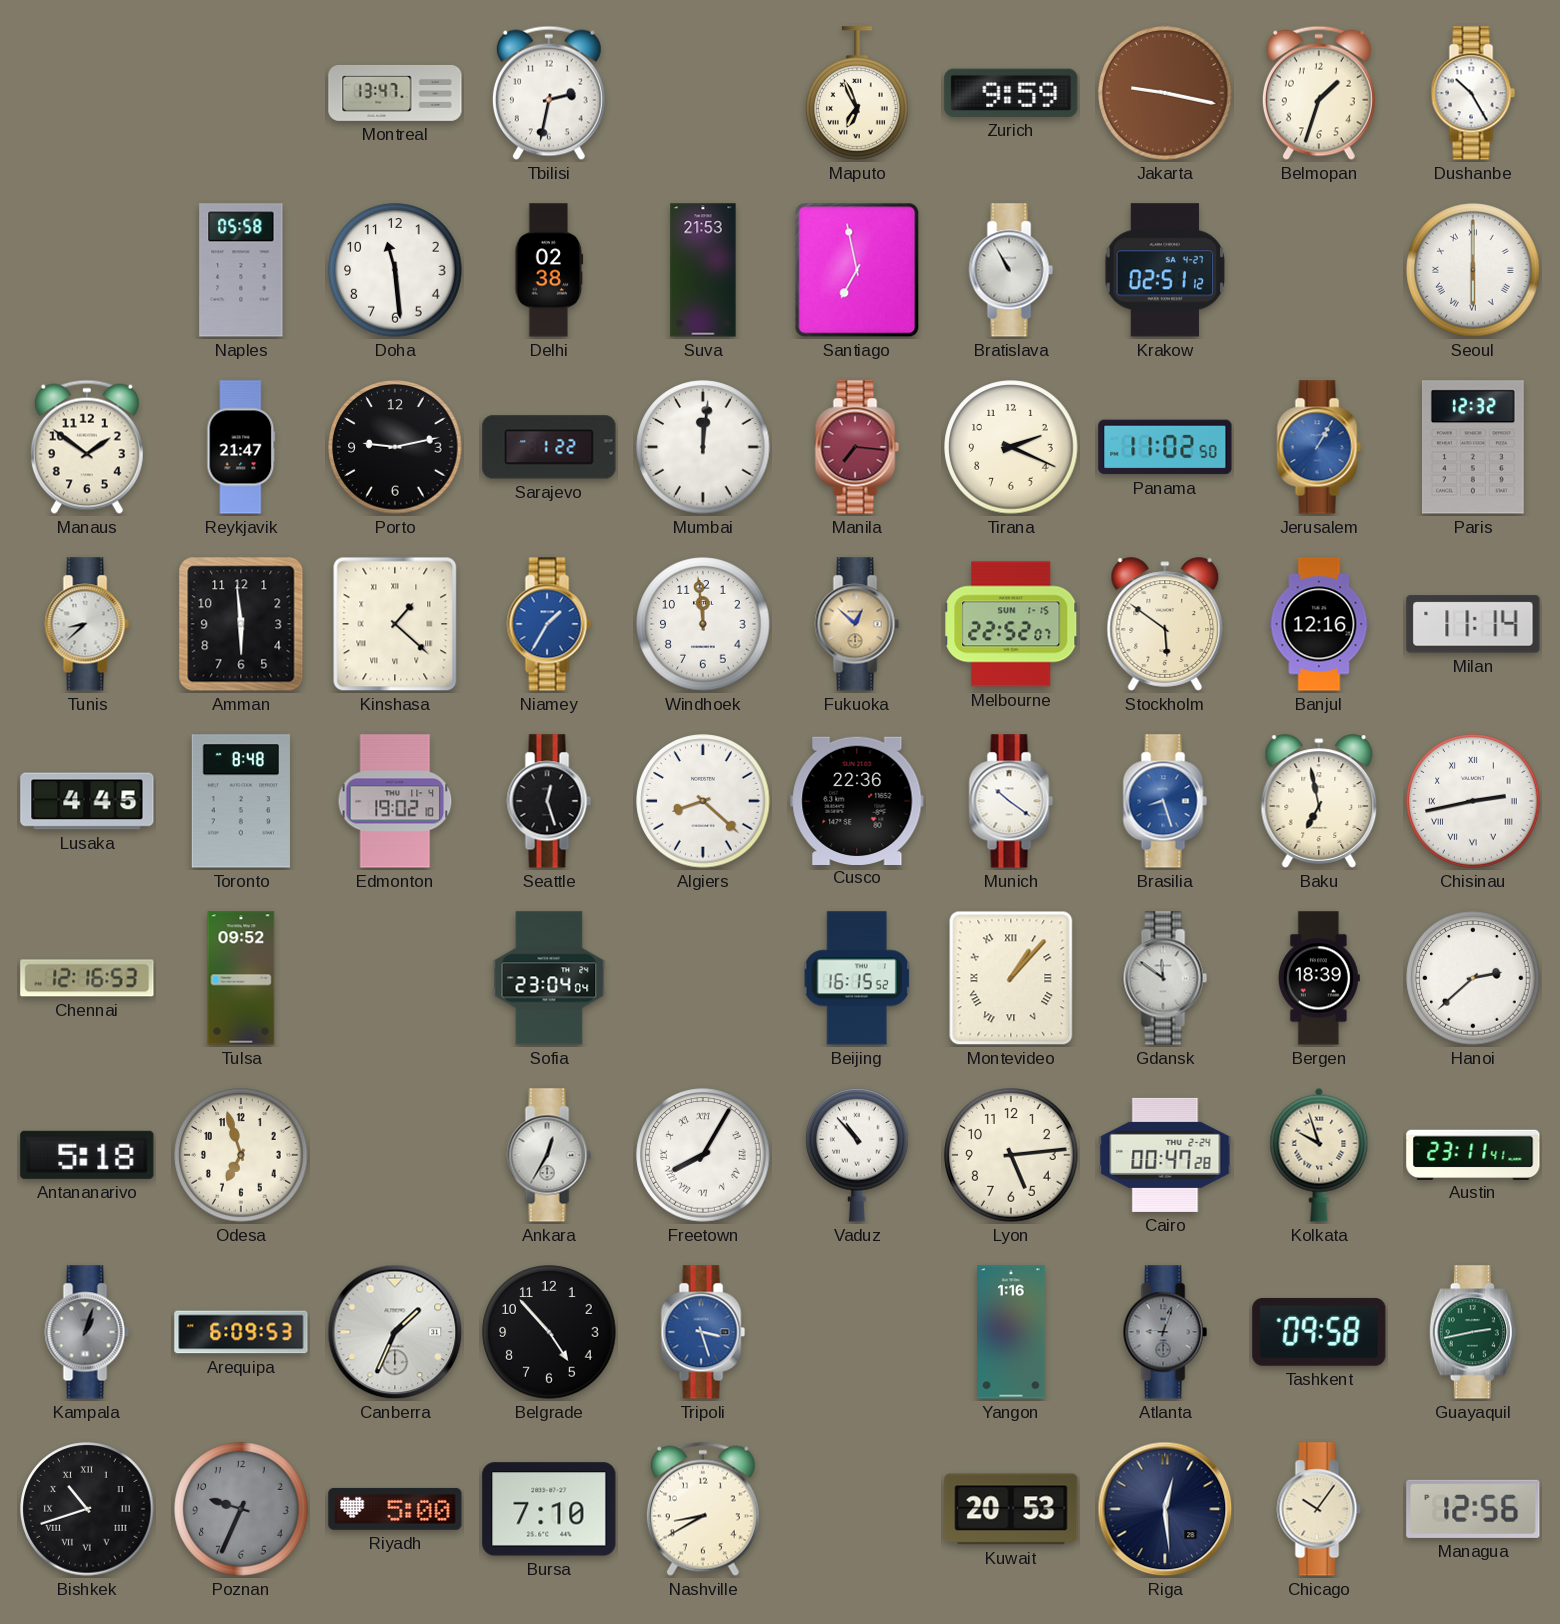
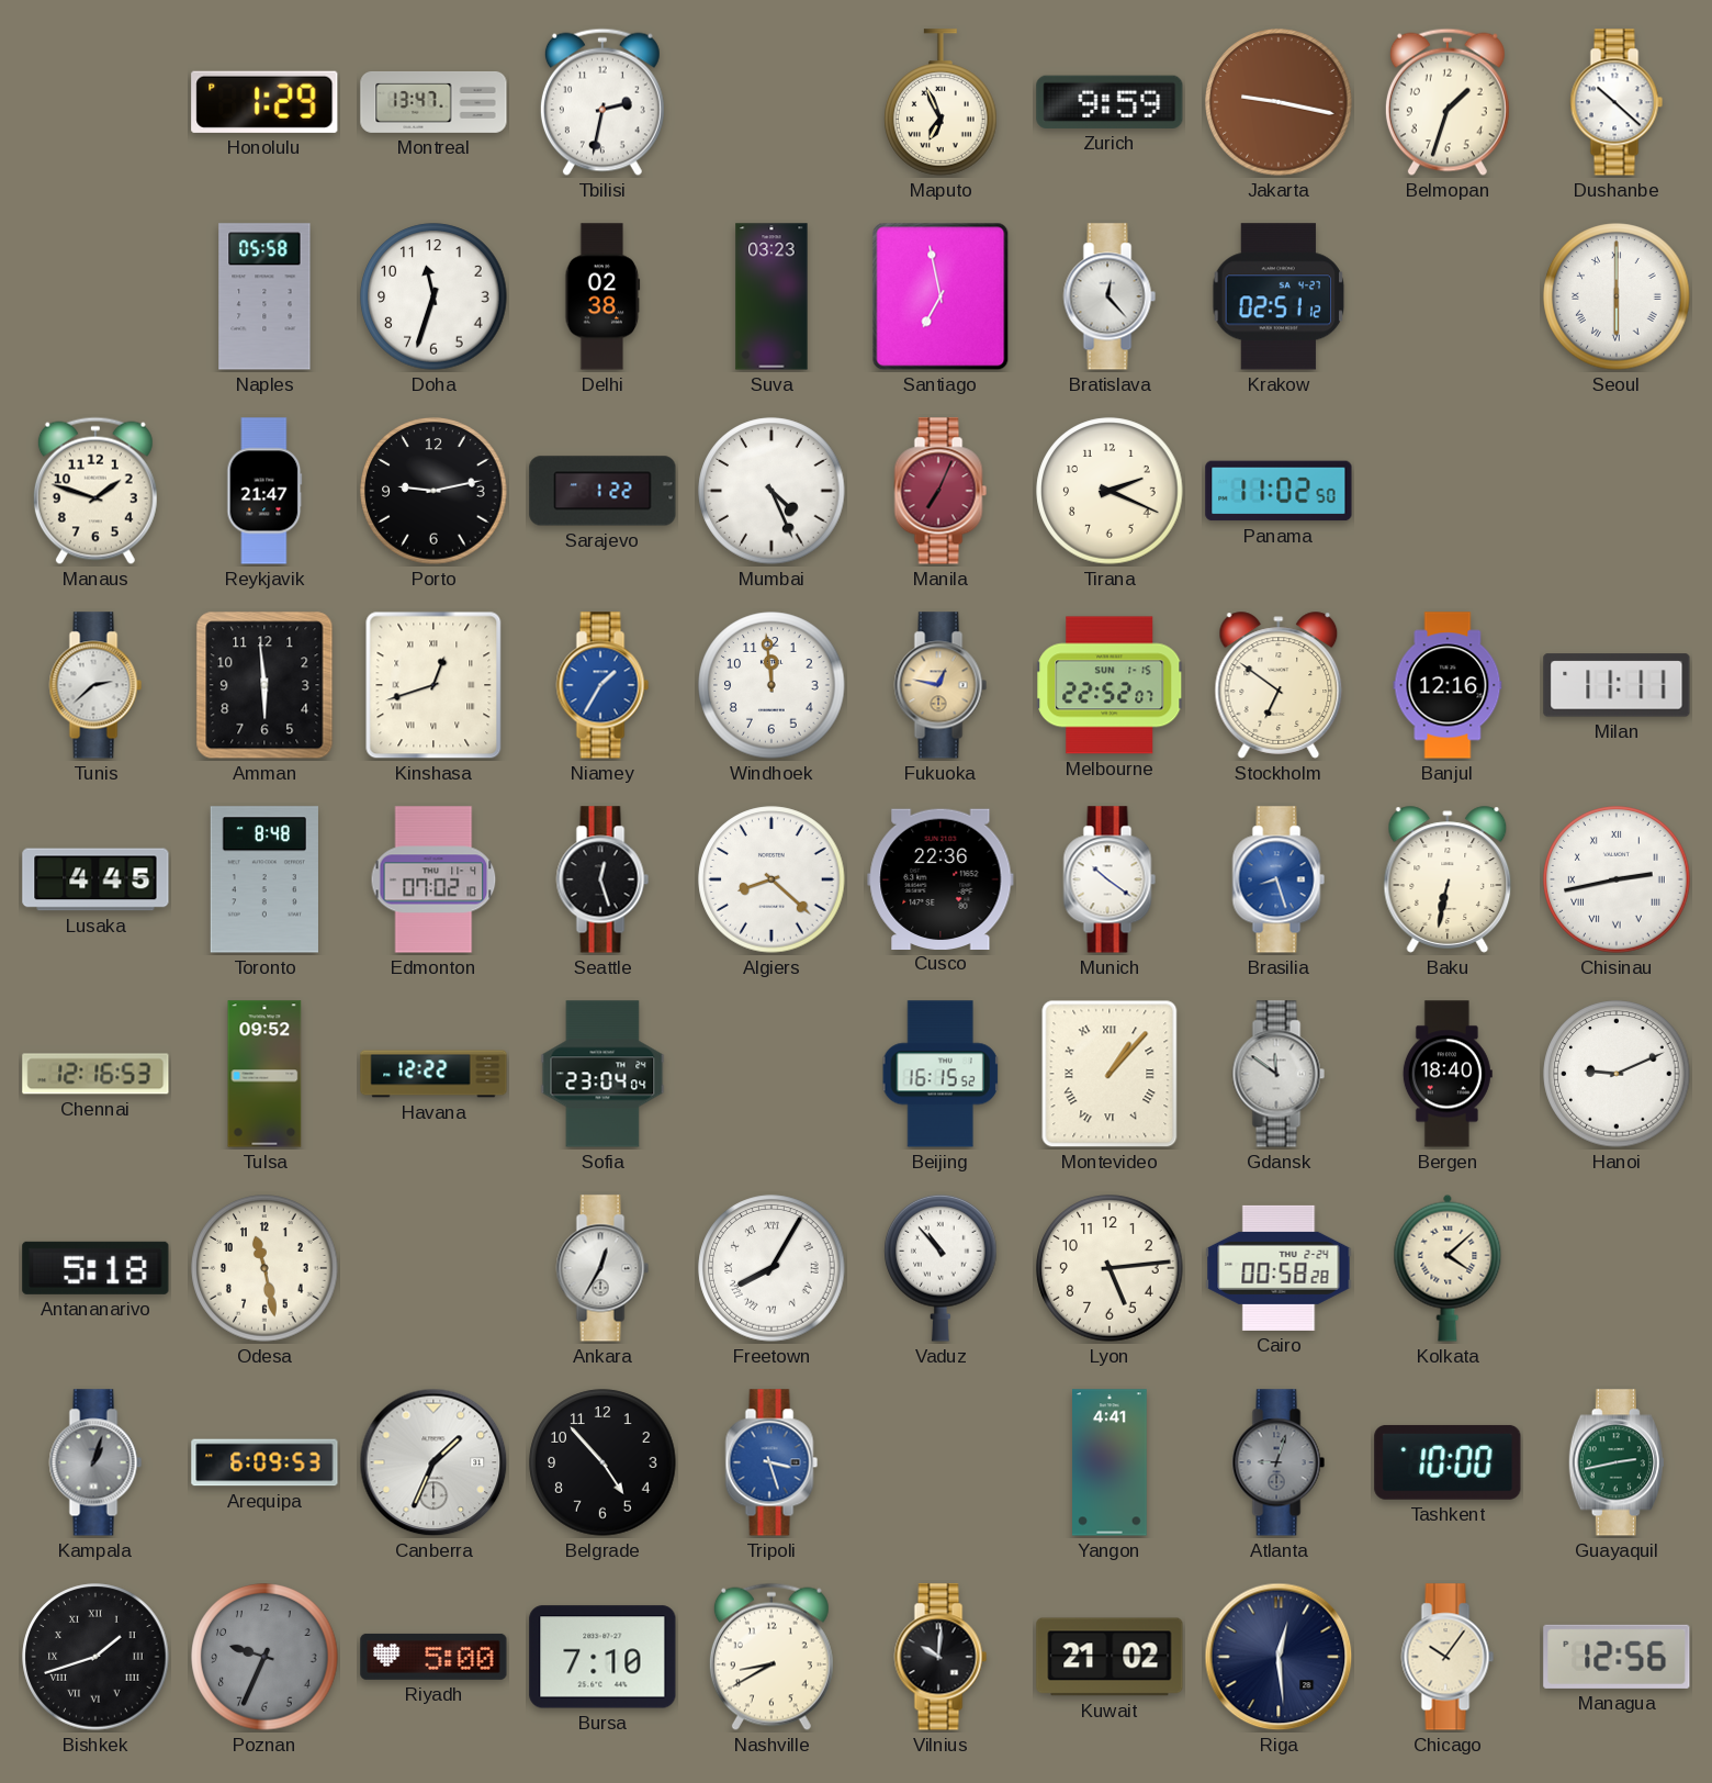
Honolulu: none -> 1:29 (264, 102)
Dushanbe: 10:25 -> 10:22 (1617, 102)
Doha: 11:29 -> 11:33 (433, 296)
Suva: 21:53 -> 03:23 (771, 296)
Bratislava: 10:55 -> 12:23 (1110, 296)
Manaus: 1:51 -> 1:48 (95, 491)
Mumbai: 12:01 -> 4:26 (771, 491)
Manila: 7:16 -> 7:04 (941, 491)
Jerusalem: 1:05 -> none (1319, 447)
Paris: 12:32 -> none (1473, 447)
Tunis: 8:38 -> 2:38 (95, 685)
Kinshasa: 1:22 -> 12:42 (433, 685)
Fukuoka: 12:52 -> 12:47 (941, 685)
Stockholm: 5:51 -> 6:51 (1279, 685)
Milan: 11:14 -> 11:11 (1617, 685)
Edmonton: 19:02 -> 07:02 (433, 879)
Baku: 6:58 -> 6:32 (1448, 879)
Havana: none -> 12:22 (433, 1074)
Bergen: 18:39 -> 18:40 (1448, 1074)
Hanoi: 2:38 -> 9:11 (1617, 1074)
Odesa: 6:57 -> 11:28 (264, 1268)
Cairo: 00:47 -> 00:58 (1279, 1268)
Kolkata: 9:57 -> 4:08 (1448, 1268)
Austin: 23:11 -> none (1473, 1154)
Yangon: 1:16 -> 4:41 (1111, 1462)
Tashkent: 09:58 -> 10:00 (1448, 1462)
Bishkek: 10:42 -> 1:42 (95, 1657)
Vilnius: none -> 10:01 (941, 1657)
Kuwait: 20:53 -> 21:02 (1110, 1657)
